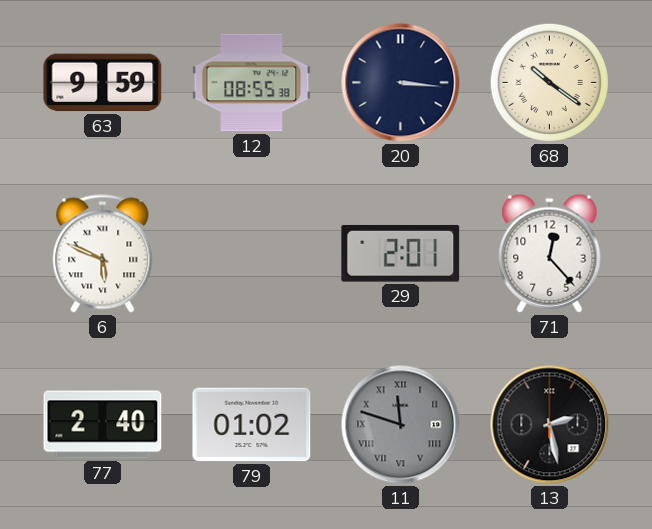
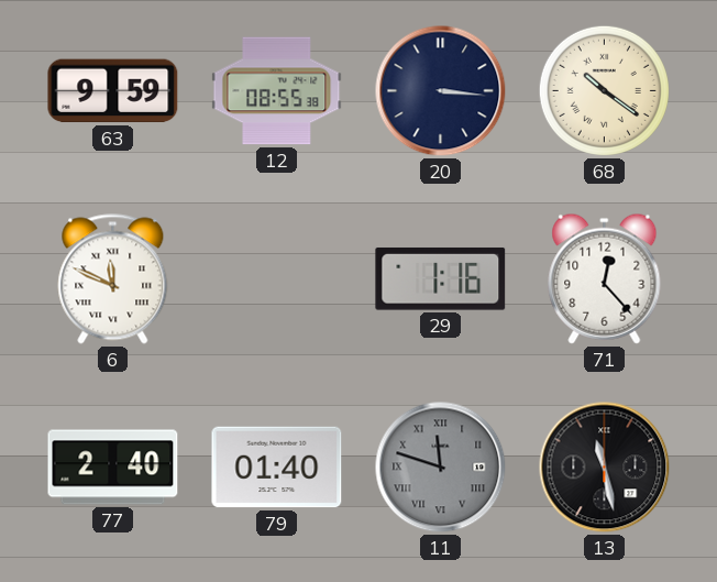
6: 5:49 -> 11:49 (113, 279)
29: 2:01 -> 1:16 (441, 278)
79: 01:02 -> 01:40 (277, 468)
13: 2:28 -> 11:28 (605, 468)
